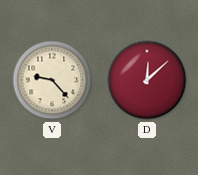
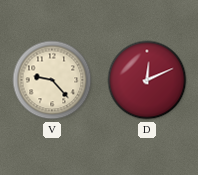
D: 12:08 -> 12:11 (147, 80)
